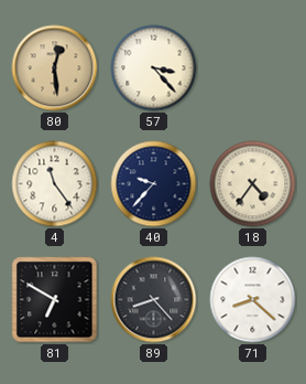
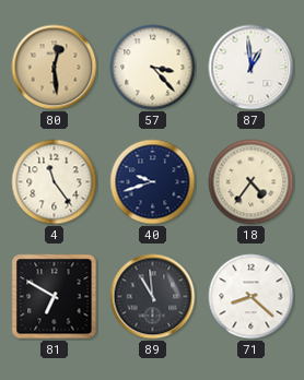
87: none -> 12:59 (252, 68)
40: 9:37 -> 9:42 (153, 182)
89: 8:23 -> 10:59 (153, 297)
